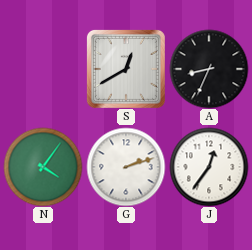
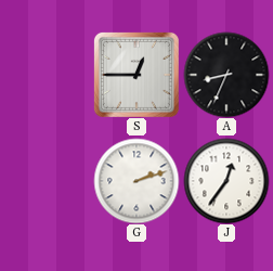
S: 12:40 -> 12:45 (136, 75)
N: 4:06 -> none (43, 167)
